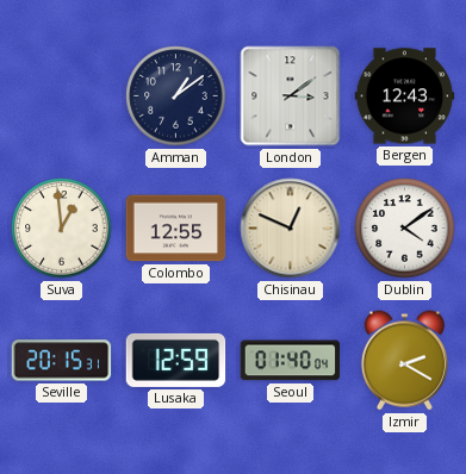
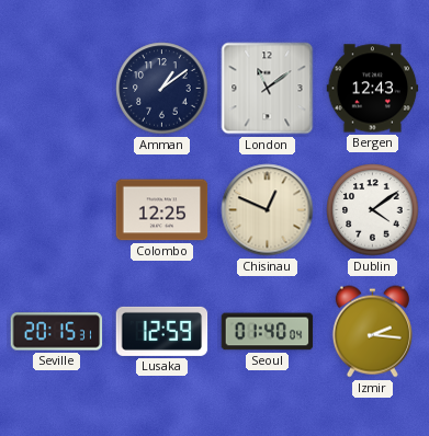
London: 3:09 -> 11:09 (268, 89)
Suva: 12:59 -> none (62, 229)
Colombo: 12:55 -> 12:25 (162, 210)
Izmir: 2:20 -> 2:16 (372, 332)
